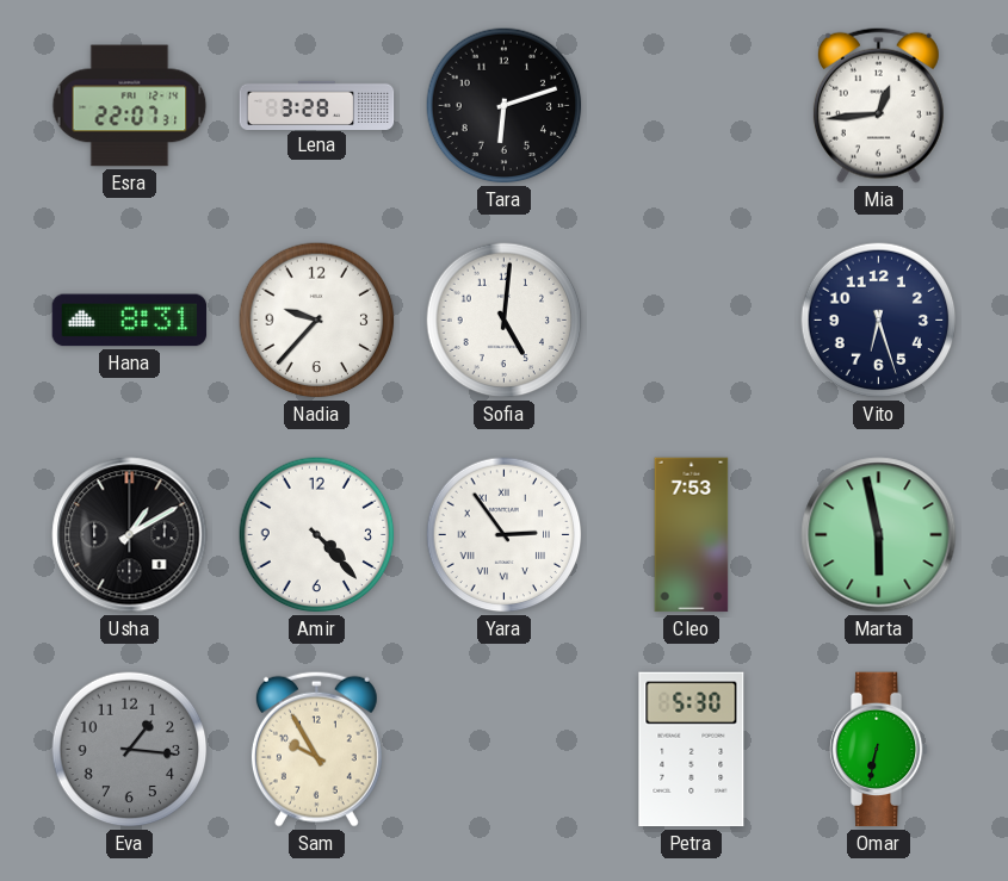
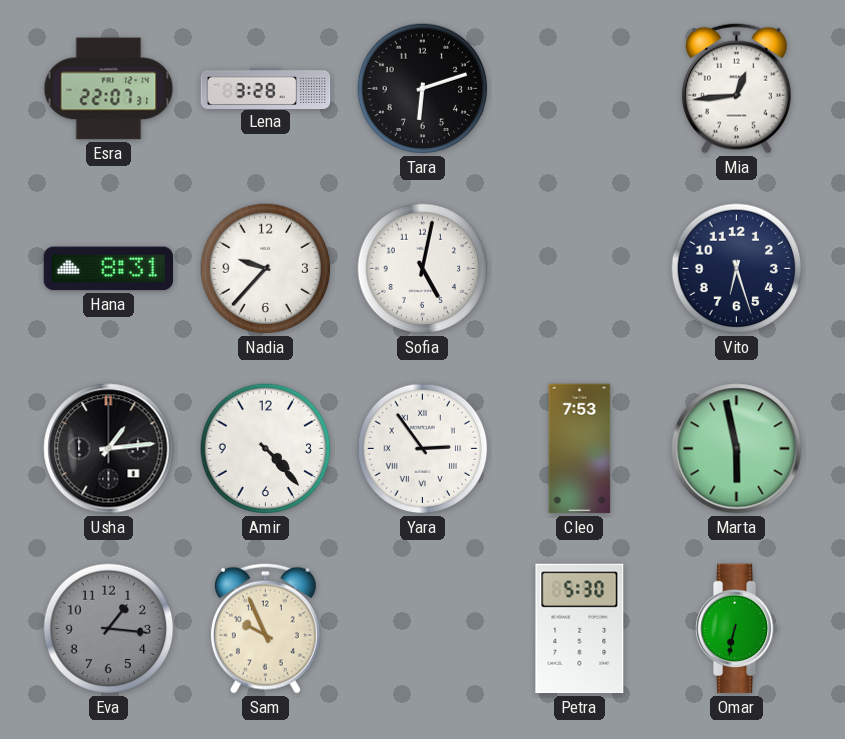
Sofia: 5:01 -> 5:02 (423, 269)
Usha: 1:10 -> 1:14 (109, 449)
Sam: 9:55 -> 9:56 (265, 628)
